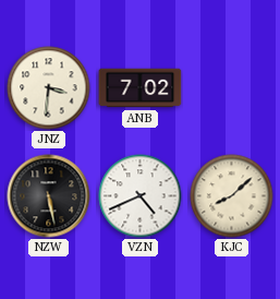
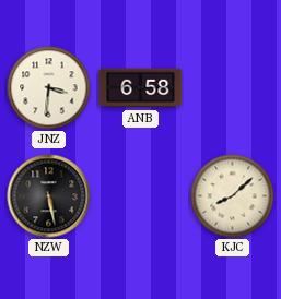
ANB: 7:02 -> 6:58 (141, 88)
VZN: 4:41 -> none (141, 196)
